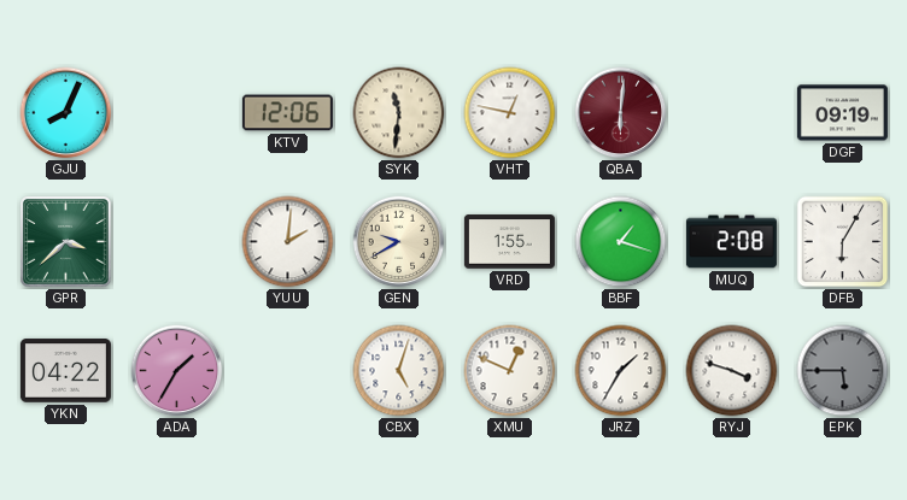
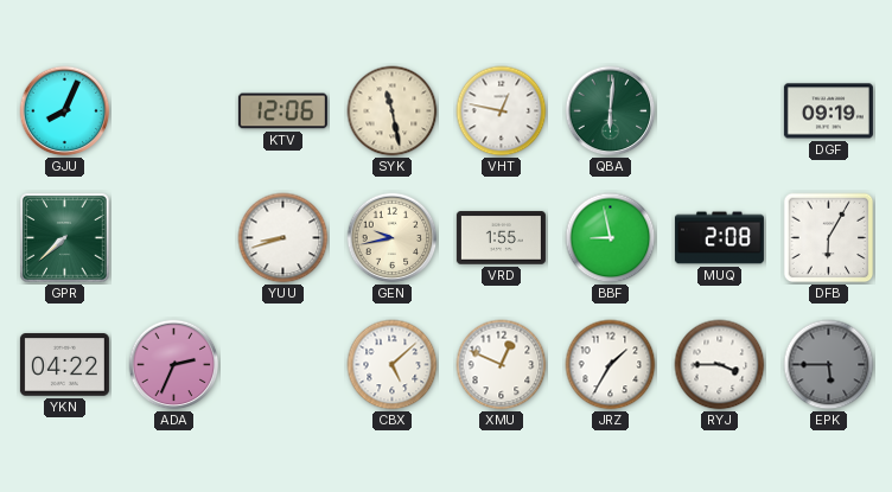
SYK: 11:31 -> 11:28 (393, 111)
QBA dial: burgundy -> green (611, 111)
GPR: 3:38 -> 7:38 (65, 238)
YUU: 2:01 -> 8:42 (283, 238)
GEN: 9:40 -> 9:43 (393, 238)
BBF: 1:18 -> 8:58 (611, 238)
ADA: 1:35 -> 2:34 (174, 365)
CBX: 5:03 -> 5:08 (393, 365)
RYJ: 3:48 -> 3:45 (720, 365)
